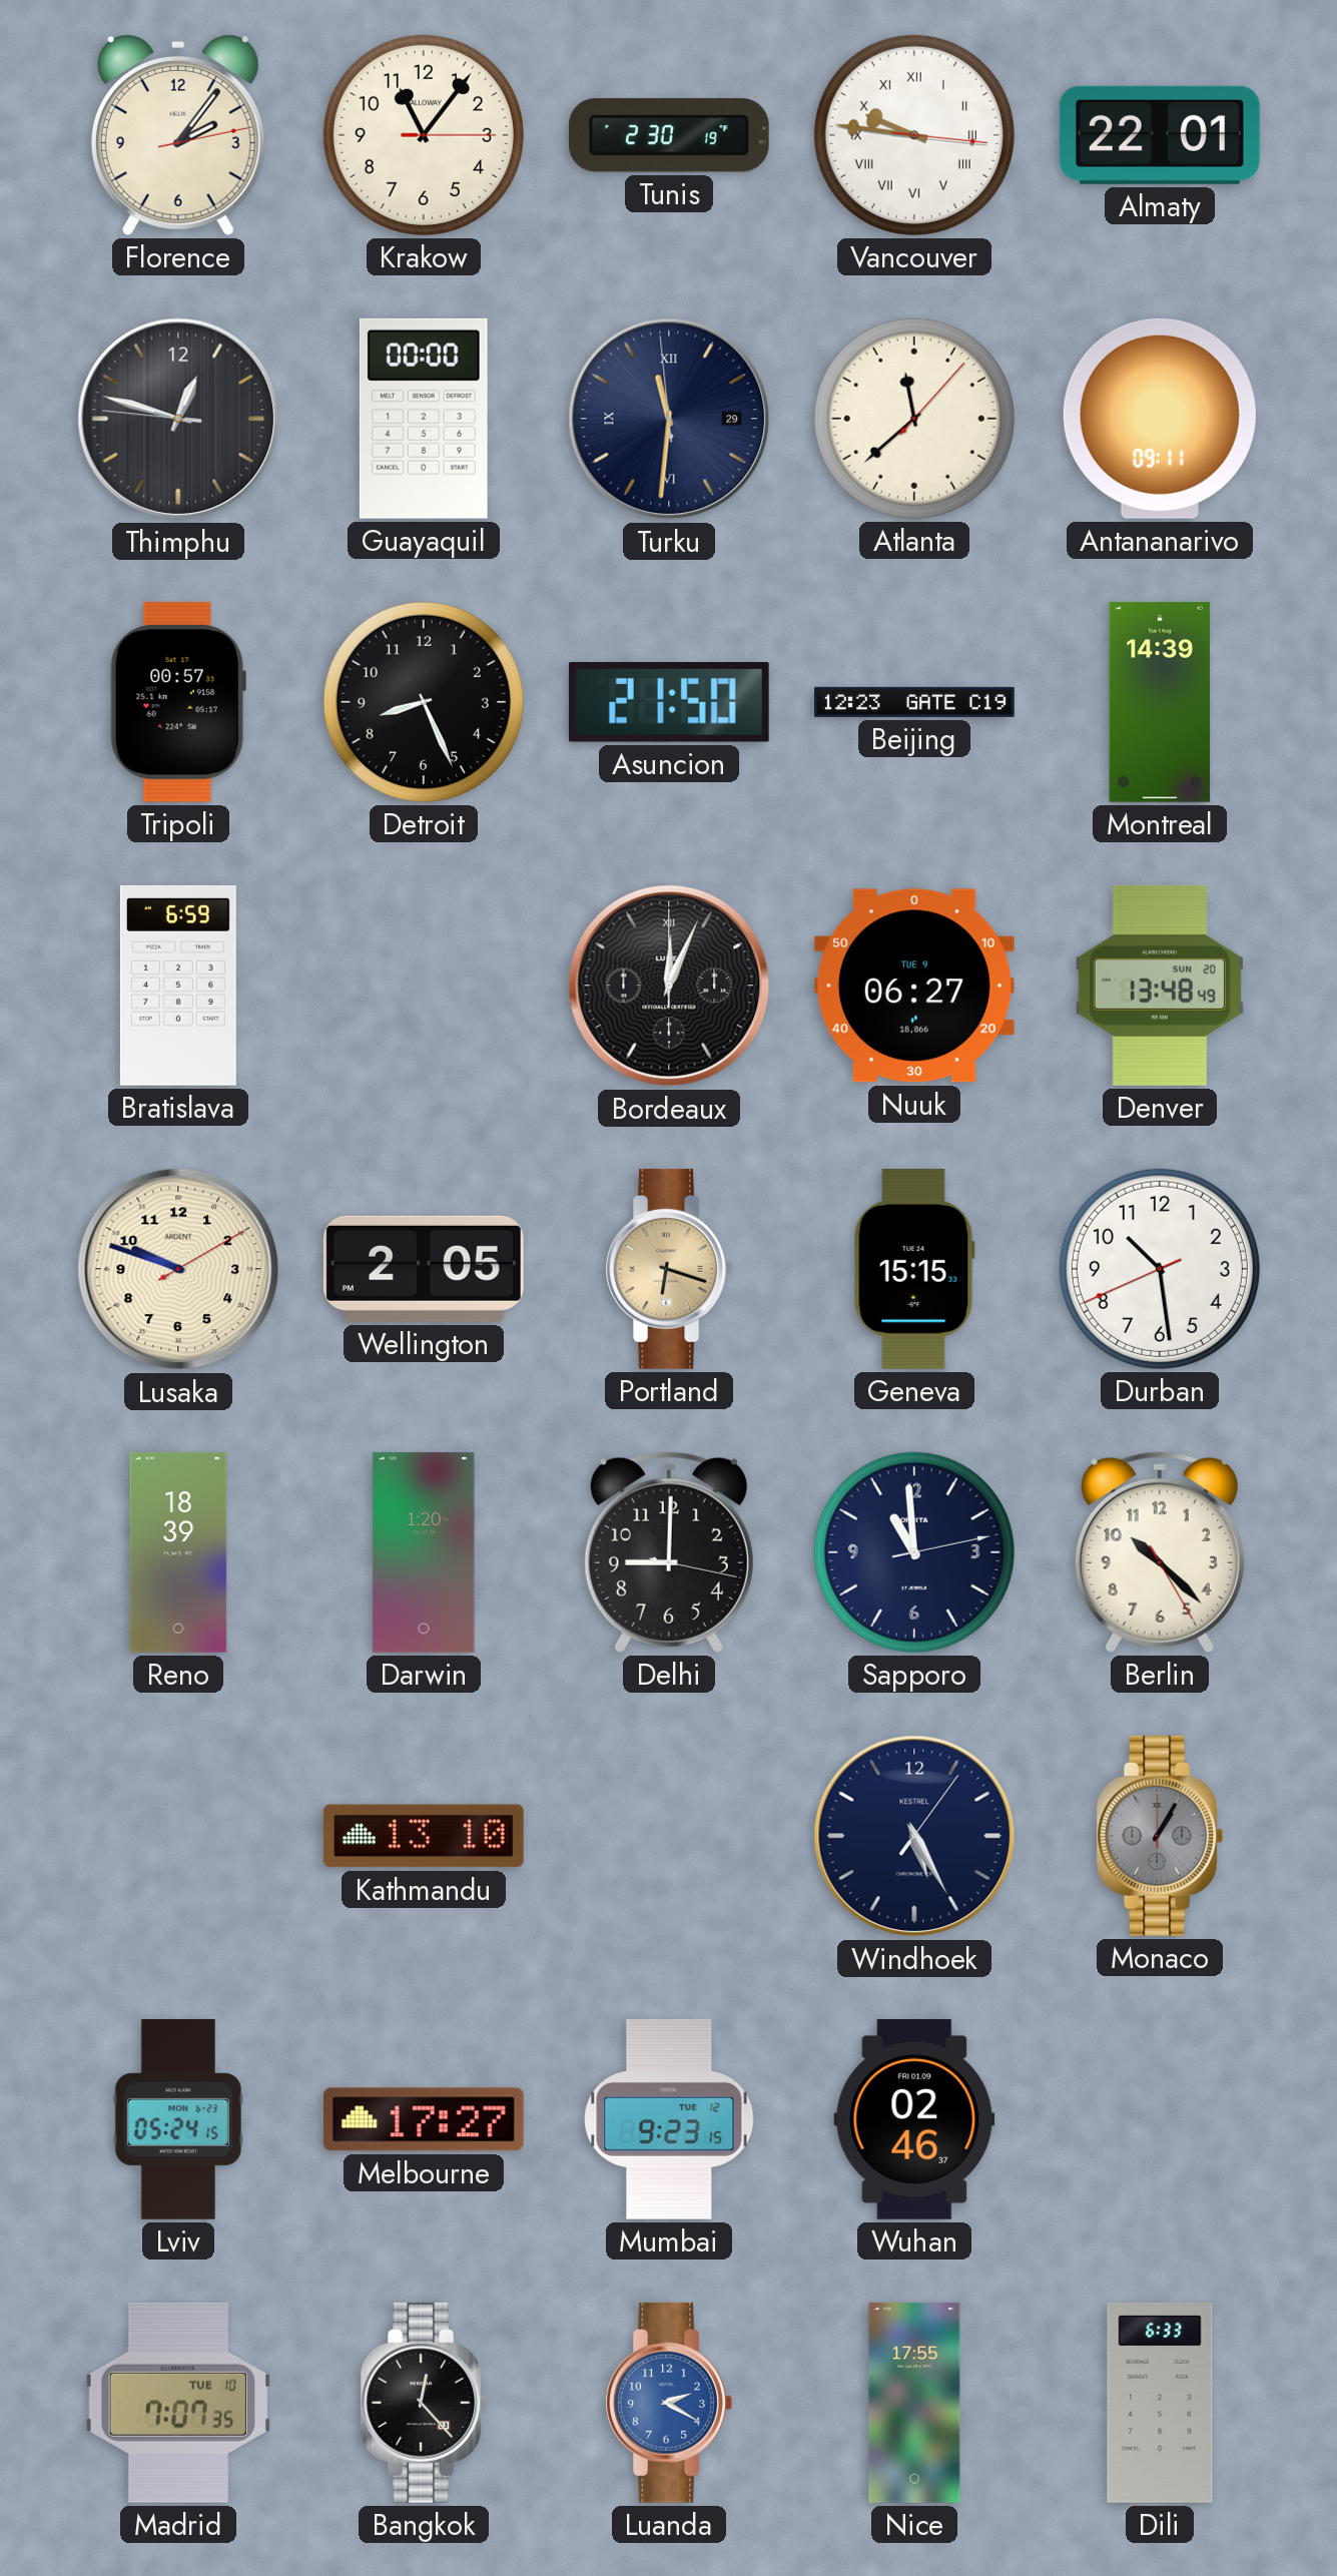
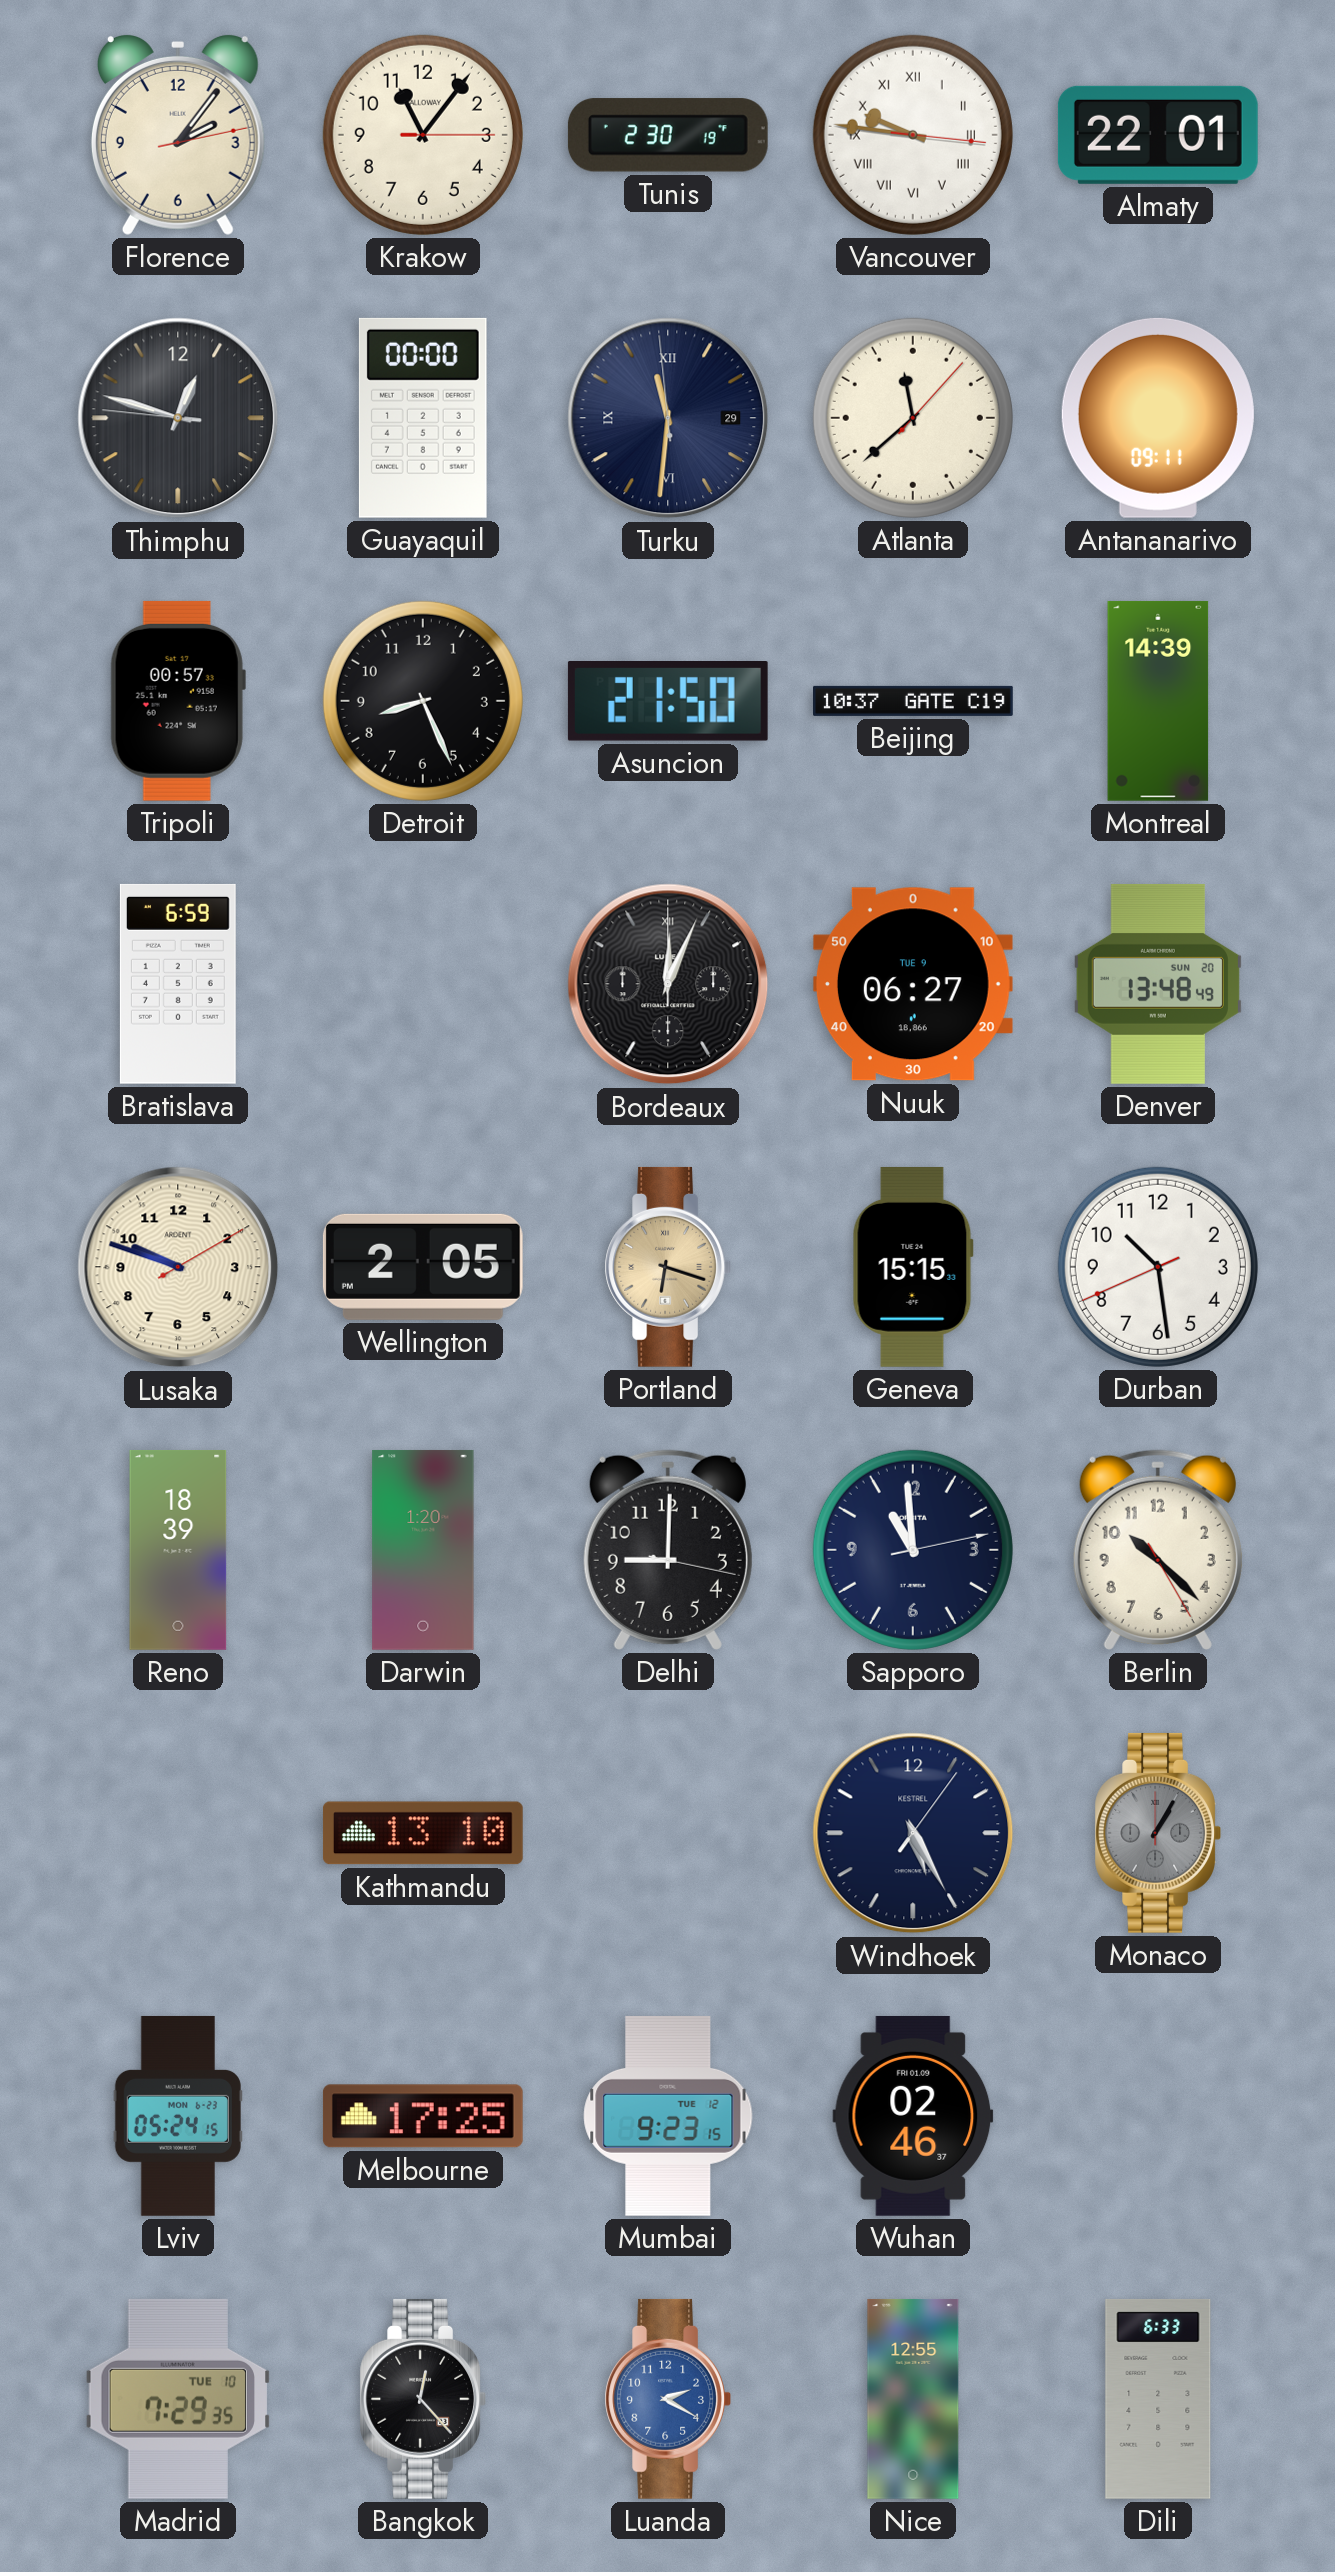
Beijing: 12:23 -> 10:37 (913, 701)
Melbourne: 17:27 -> 17:25 (423, 2116)
Madrid: 7:07 -> 7:29 (178, 2399)
Nice: 17:55 -> 12:55 (913, 2399)
